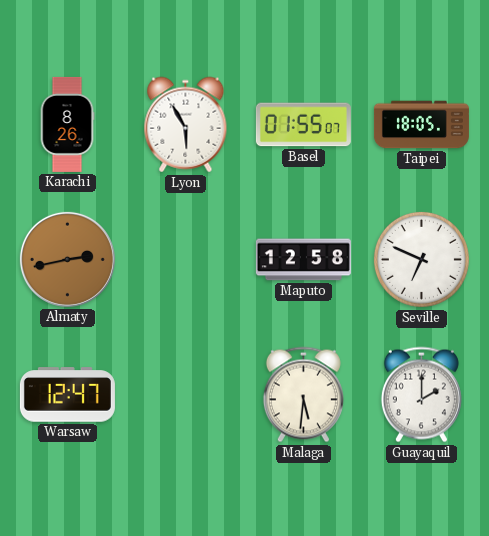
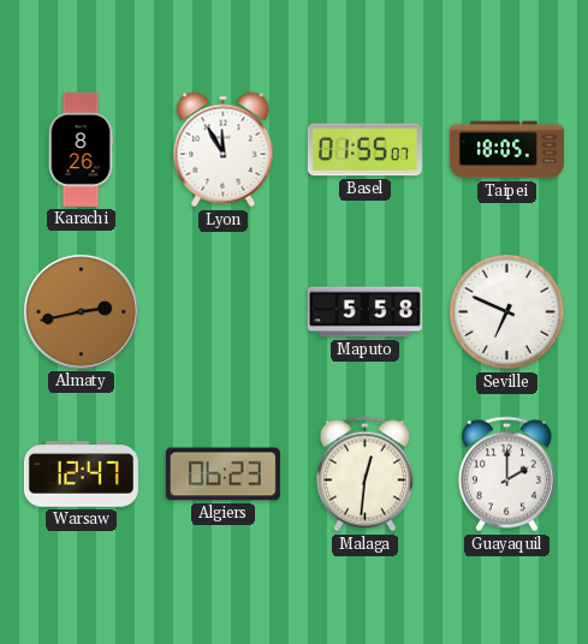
Lyon: 5:55 -> 11:55 (224, 150)
Maputo: 12:58 -> 5:58 (364, 312)
Algiers: none -> 06:23 (222, 475)
Malaga: 5:31 -> 12:31 (364, 475)
